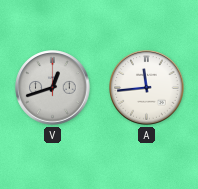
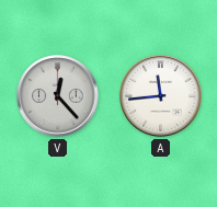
V: 12:42 -> 12:23 (58, 96)
